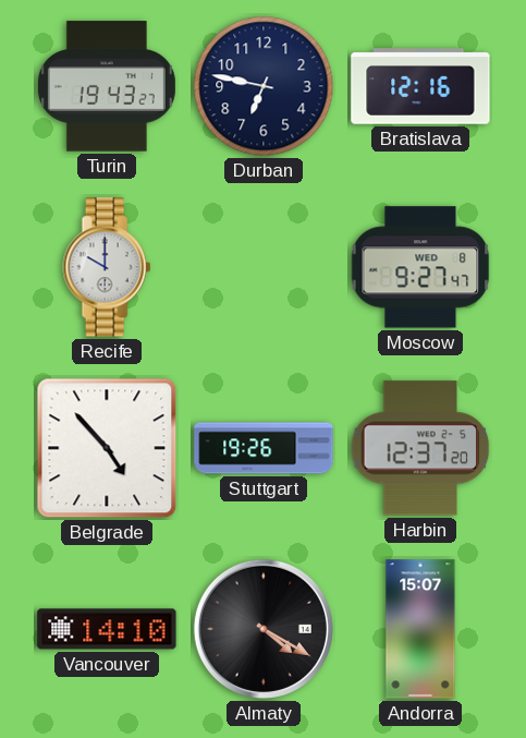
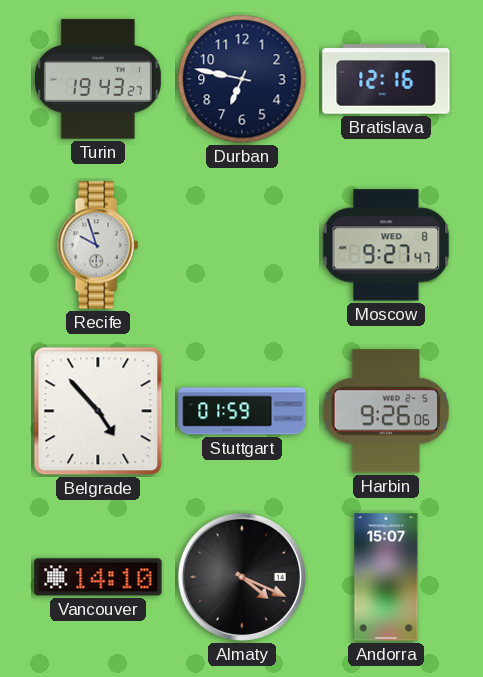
Recife: 10:00 -> 9:57 (98, 245)
Stuttgart: 19:26 -> 01:59 (242, 411)
Harbin: 12:37 -> 9:26 (386, 411)
Almaty: 4:20 -> 4:19 (242, 577)
